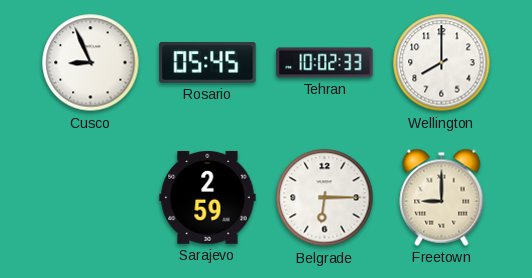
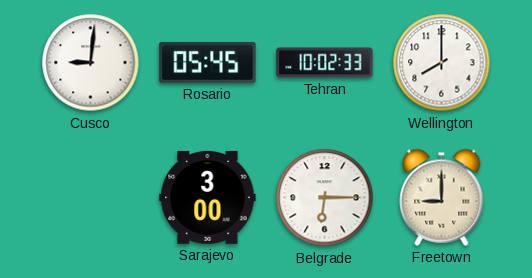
Cusco: 8:56 -> 9:01 (91, 63)
Sarajevo: 2:59 -> 3:00 (208, 197)
